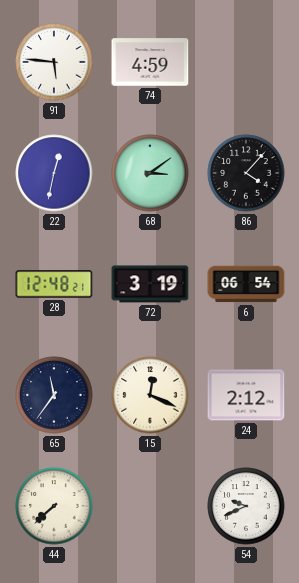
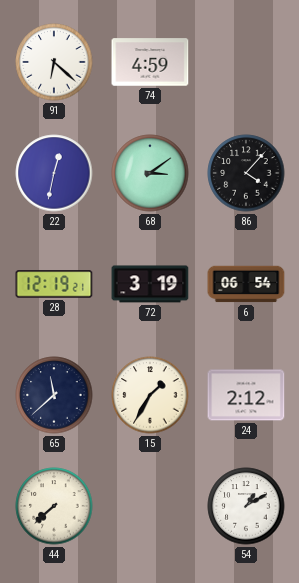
91: 5:46 -> 6:22 (54, 62)
28: 12:48 -> 12:19 (54, 284)
65: 11:36 -> 11:38 (54, 395)
15: 12:19 -> 1:35 (150, 395)
54: 9:41 -> 1:10 (246, 506)
